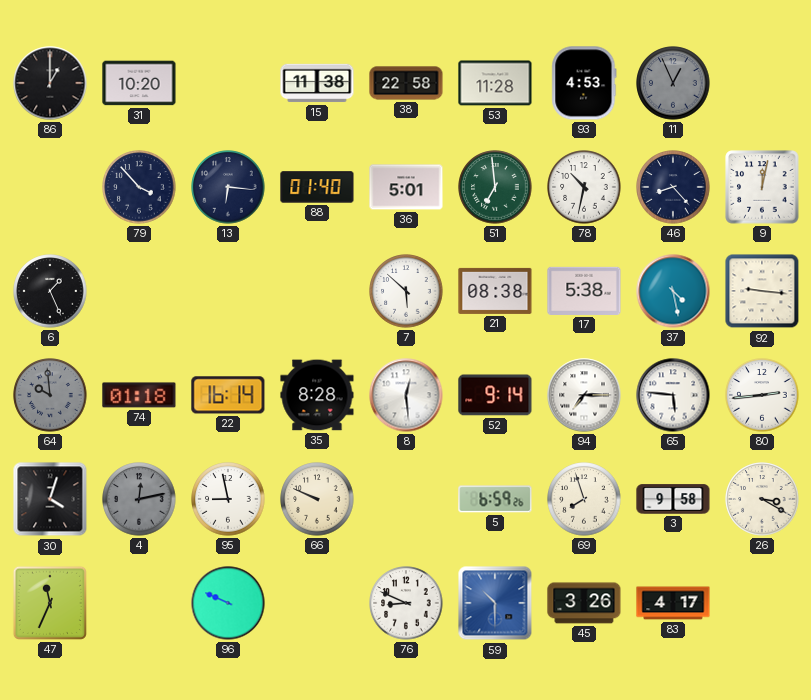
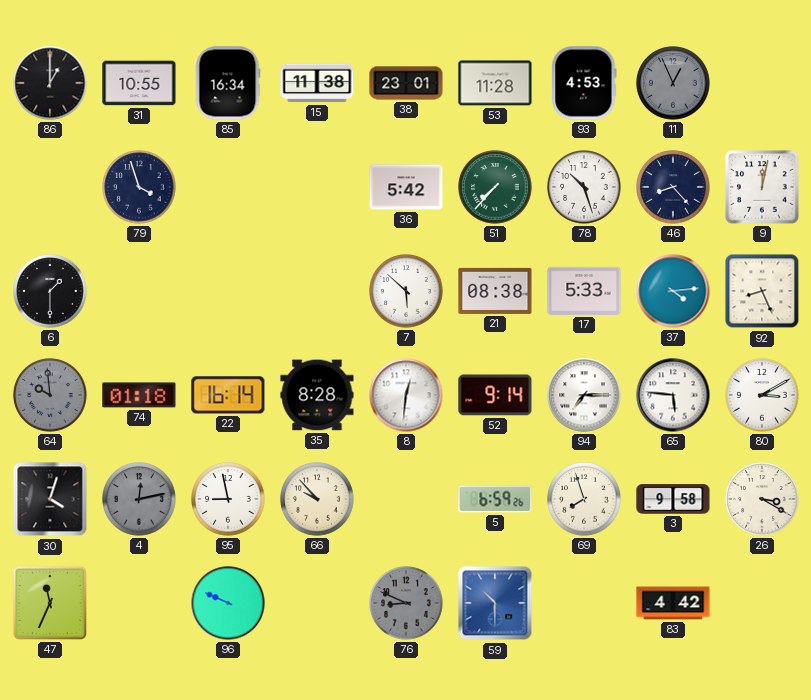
31: 10:20 -> 10:55 (139, 83)
85: none -> 16:34 (228, 83)
38: 22:58 -> 23:01 (406, 83)
79: 3:53 -> 3:57 (139, 187)
13: 6:16 -> none (228, 187)
88: 01:40 -> none (317, 187)
36: 5:01 -> 5:42 (406, 187)
51: 6:59 -> 7:37 (495, 187)
78: 10:32 -> 10:27 (584, 187)
6: 1:26 -> 1:30 (50, 291)
17: 5:38 -> 5:33 (584, 291)
37: 4:28 -> 4:14 (673, 291)
92: 9:16 -> 8:26 (762, 291)
8: 12:29 -> 12:31 (406, 395)
80: 2:44 -> 3:10 (762, 395)
66: 9:49 -> 9:53 (317, 499)
76 dial: white -> grey (406, 603)
45: 3:26 -> none (584, 603)
83: 4:17 -> 4:42 (673, 603)
